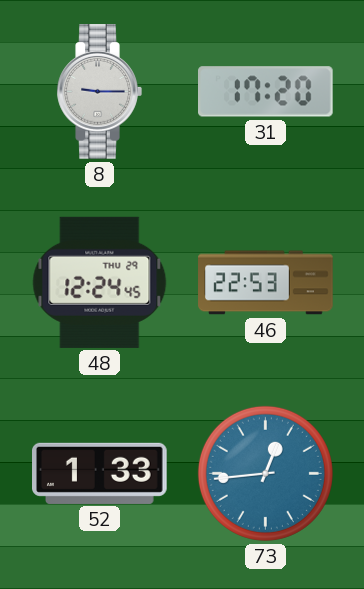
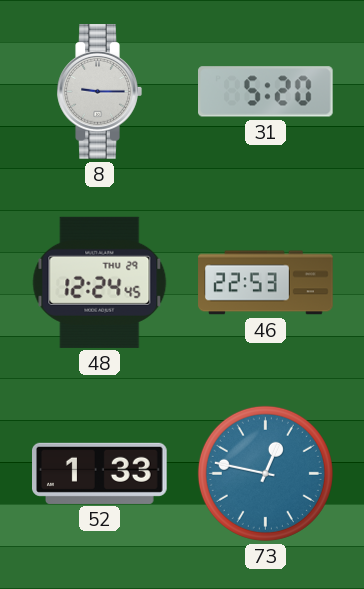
31: 17:20 -> 5:20 (266, 92)
73: 12:44 -> 12:47 (265, 473)
